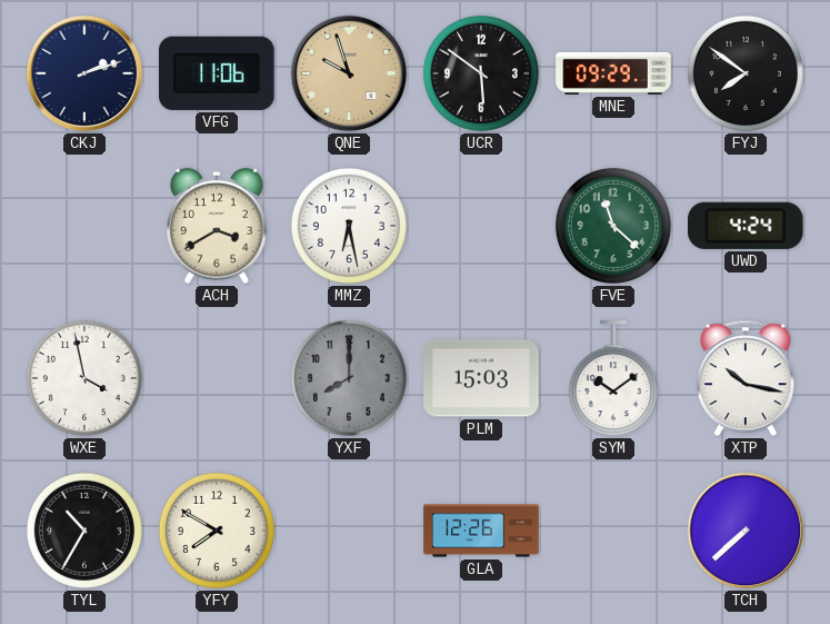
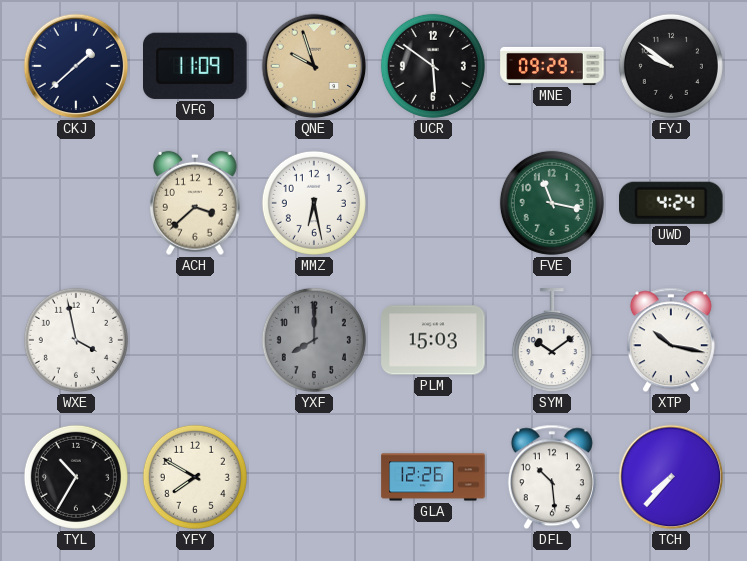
CKJ: 2:12 -> 1:38 (76, 66)
VFG: 11:06 -> 11:09 (196, 66)
FYJ: 7:51 -> 9:51 (671, 66)
ACH: 3:40 -> 3:38 (195, 203)
FVE: 11:22 -> 11:17 (552, 203)
DFL: none -> 10:29 (552, 477)
TCH: 7:38 -> 7:37 (671, 477)
